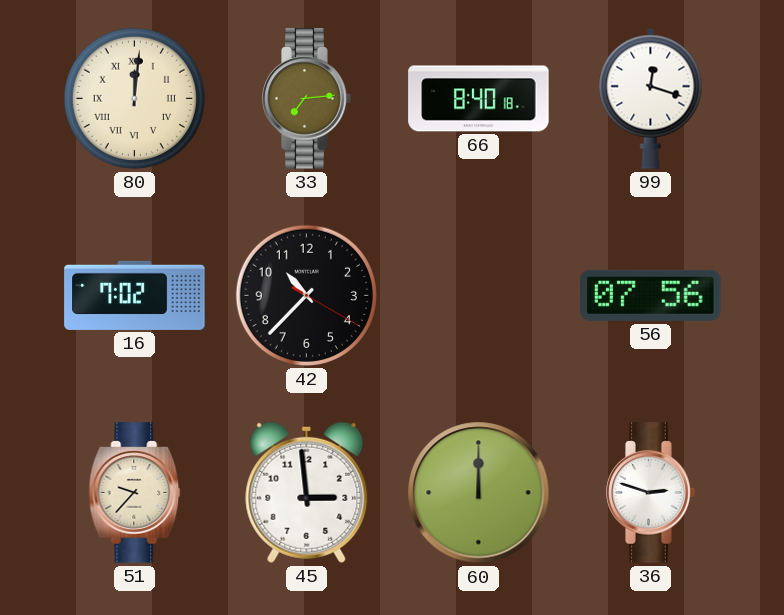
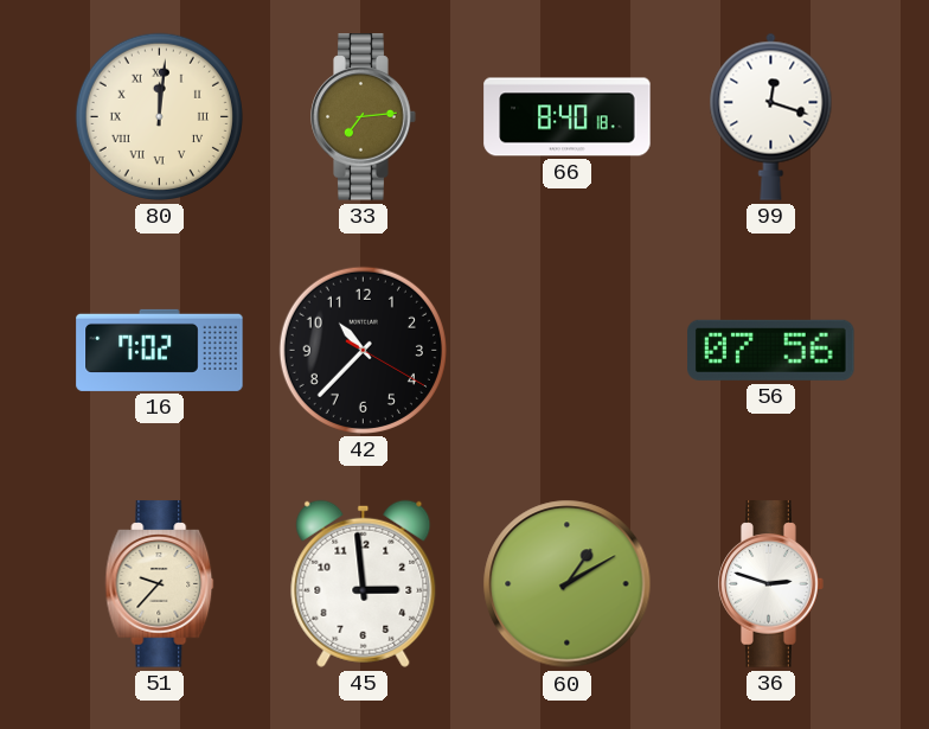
60: 12:00 -> 1:10 (568, 584)
